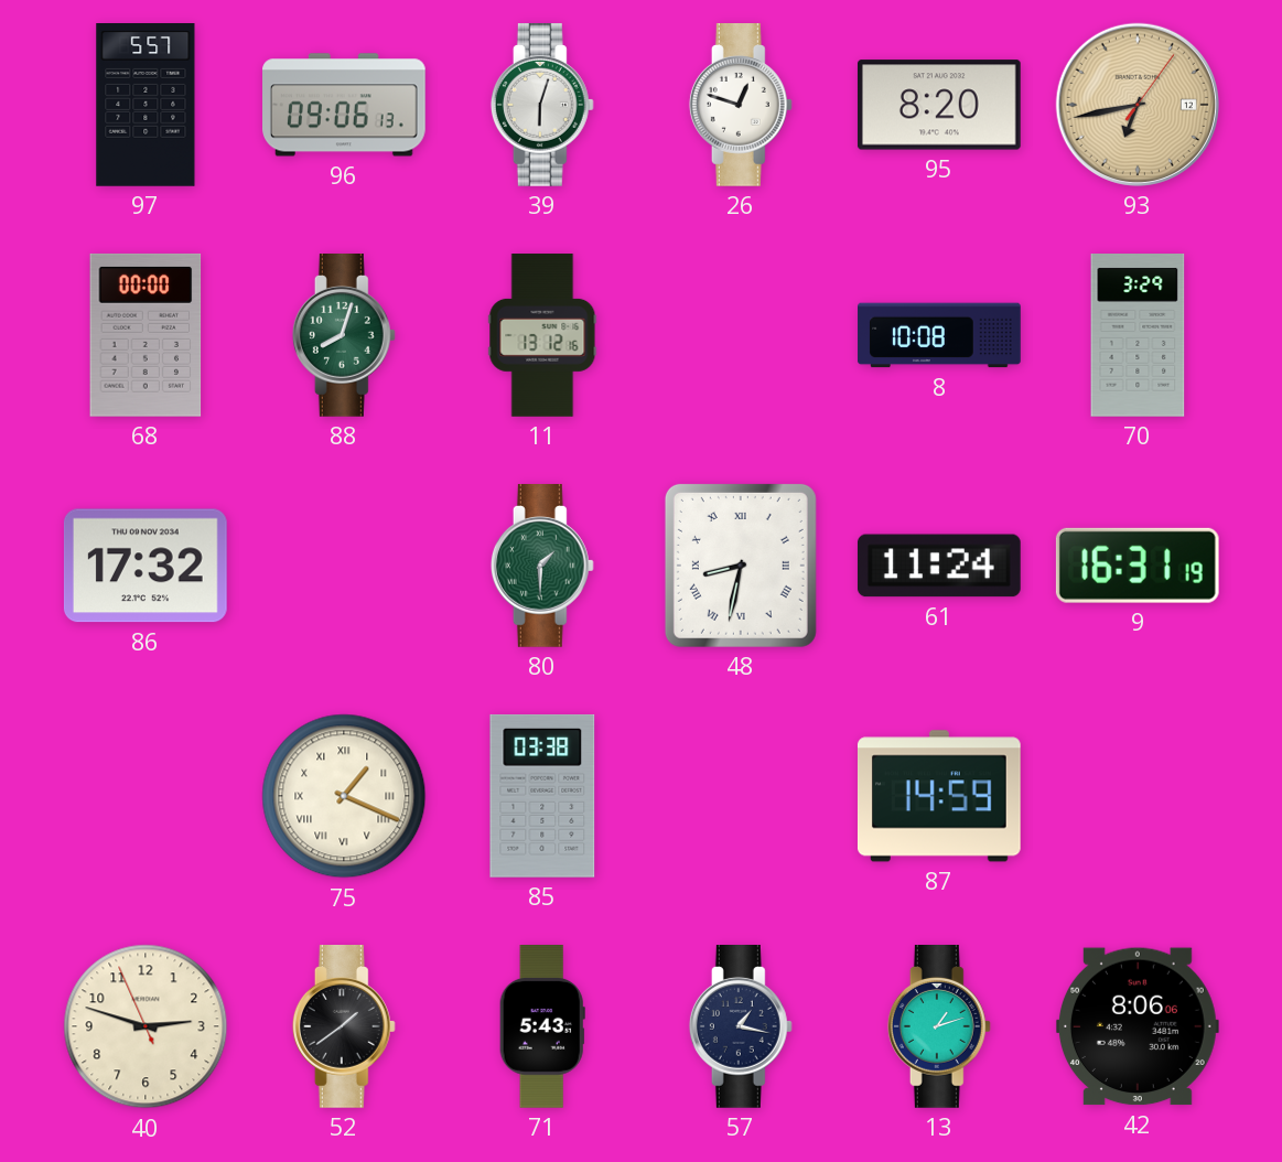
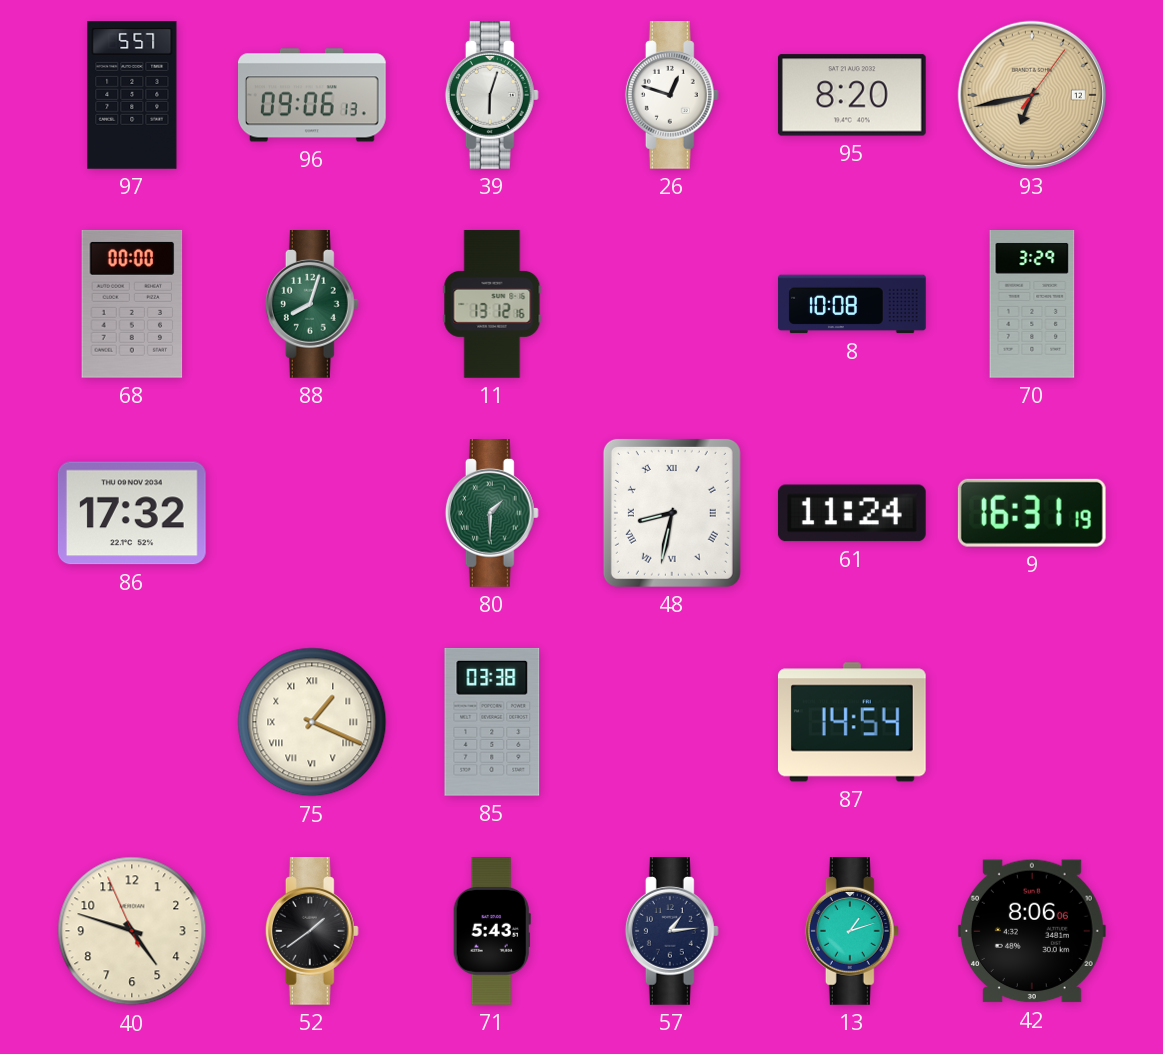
87: 14:59 -> 14:54 (852, 722)
40: 2:47 -> 4:47 (132, 931)
57: 1:17 -> 1:14 (672, 932)
